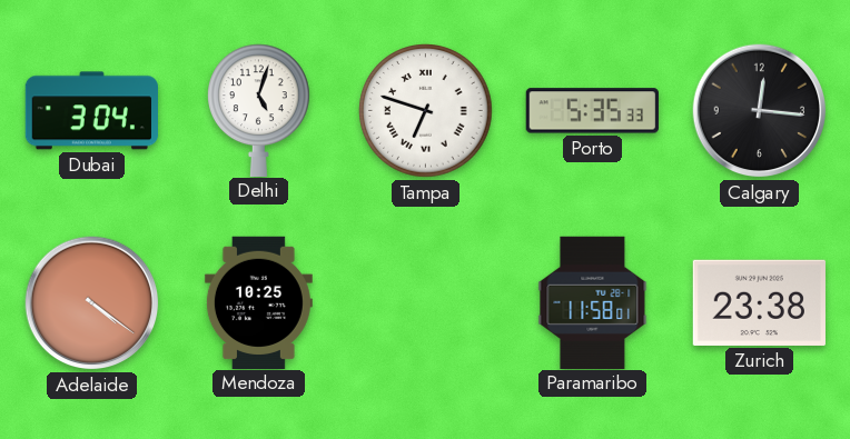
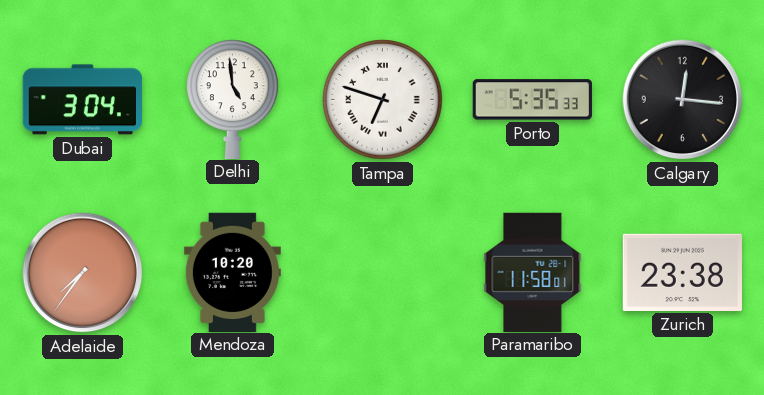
Delhi: 5:03 -> 4:59 (233, 99)
Adelaide: 4:21 -> 7:36 (83, 273)
Mendoza: 10:25 -> 10:20 (232, 272)
